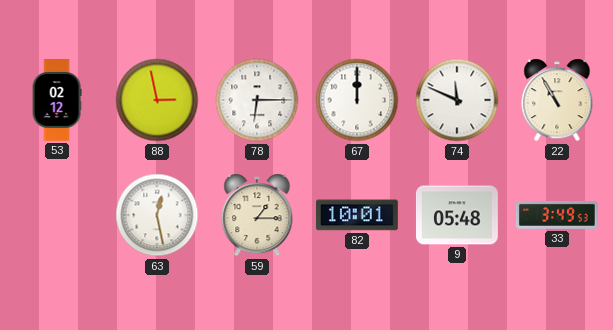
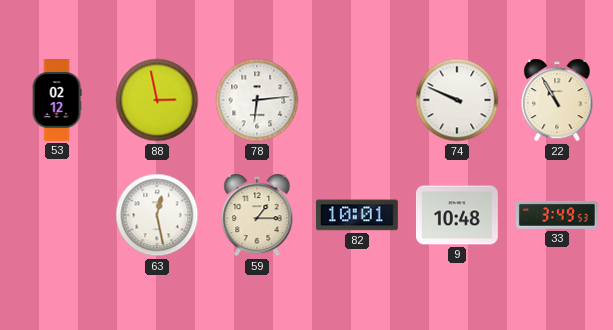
78: 6:15 -> 6:14 (257, 100)
67: 12:00 -> none (357, 100)
74: 11:49 -> 9:49 (457, 100)
9: 05:48 -> 10:48 (457, 215)
